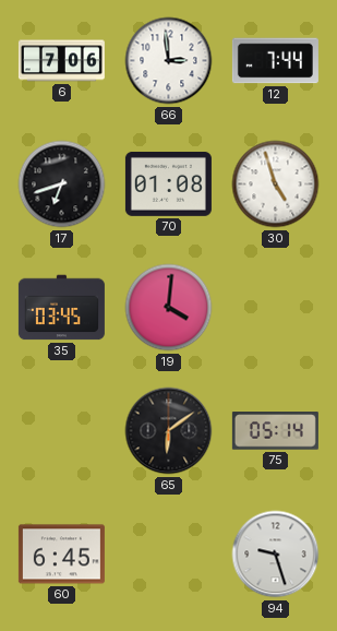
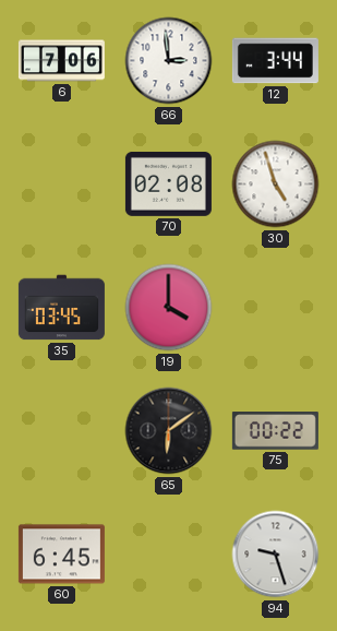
12: 7:44 -> 3:44 (275, 61)
17: 6:42 -> none (62, 184)
70: 01:08 -> 02:08 (168, 183)
19: 4:01 -> 4:00 (169, 308)
75: 05:14 -> 00:22 (275, 431)
